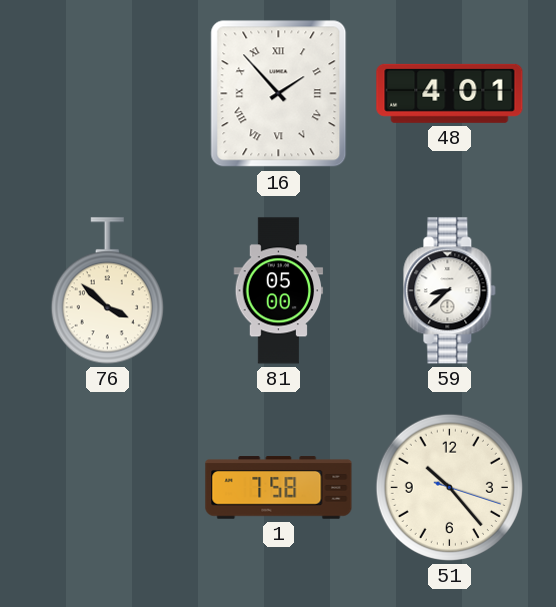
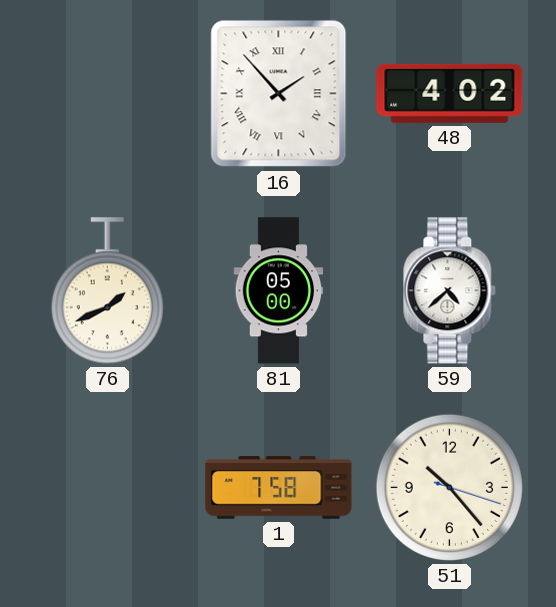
48: 4:01 -> 4:02 (450, 93)
76: 3:52 -> 1:41 (107, 291)
59: 8:38 -> 4:38 (450, 291)
